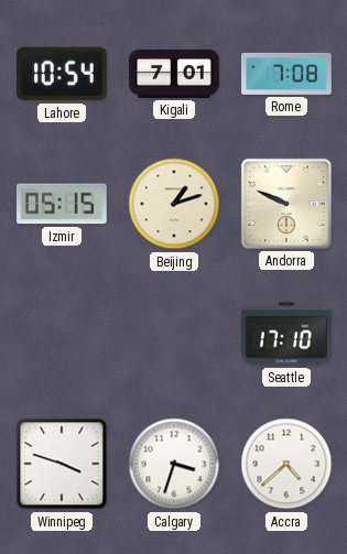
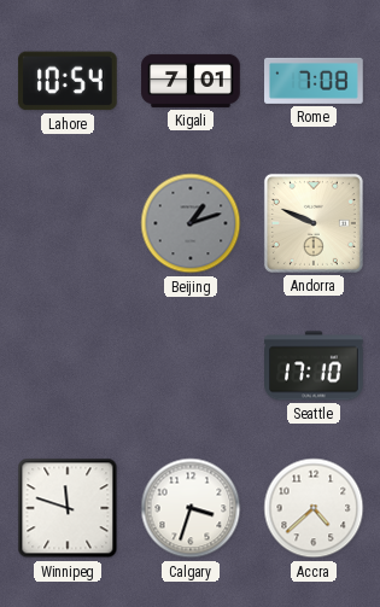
Izmir: 05:15 -> none (62, 204)
Beijing dial: cream -> grey (191, 223)
Winnipeg: 3:48 -> 11:48 (68, 508)
